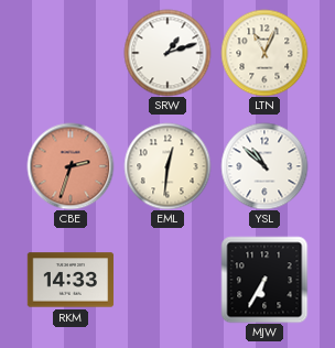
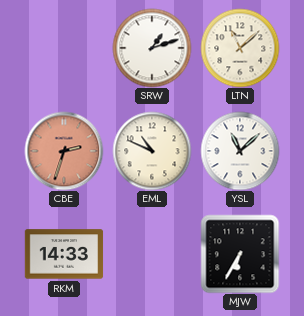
LTN: 11:04 -> 11:08 (240, 48)
EML: 12:31 -> 10:49 (152, 151)
YSL: 10:52 -> 11:08 (240, 151)
